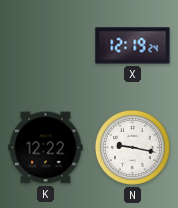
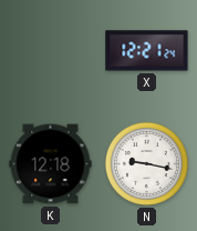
X: 12:19 -> 12:21 (147, 51)
K: 12:22 -> 12:18 (51, 164)
